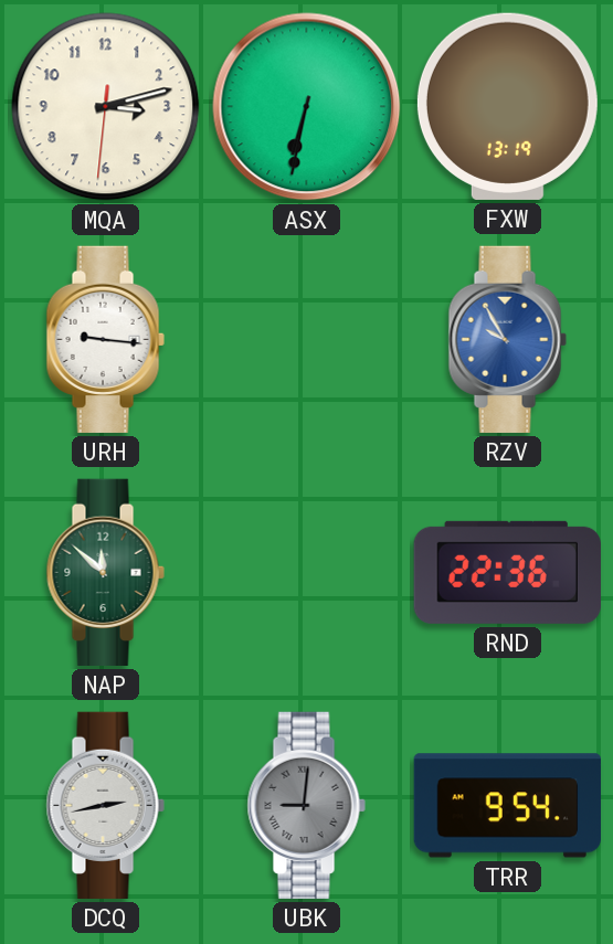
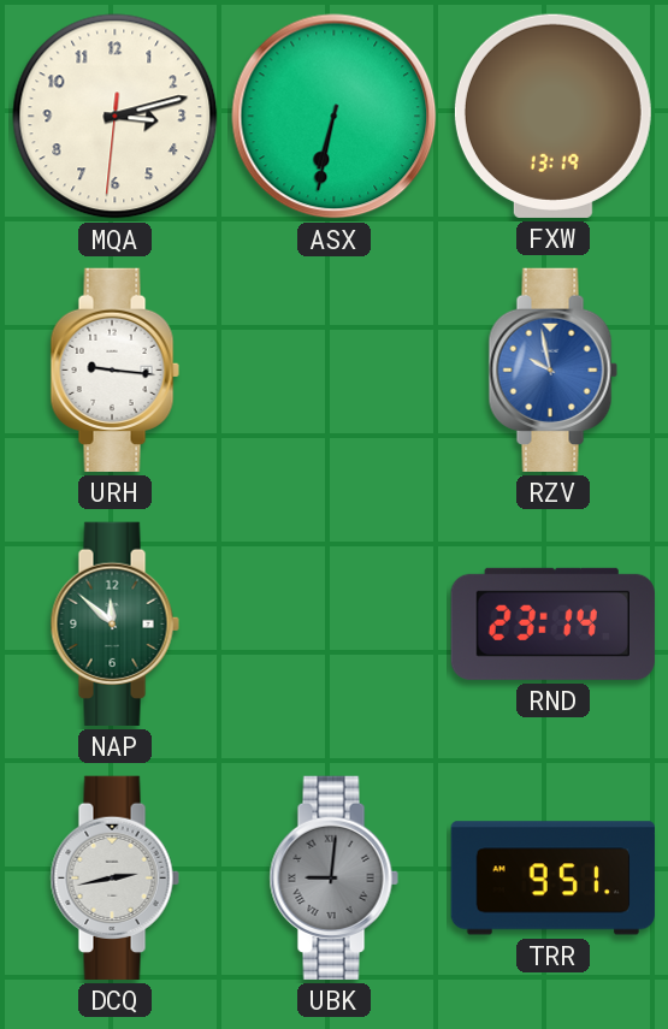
RZV: 9:55 -> 9:58 (552, 369)
RND: 22:36 -> 23:14 (552, 623)
TRR: 9:54 -> 9:51 (552, 879)
